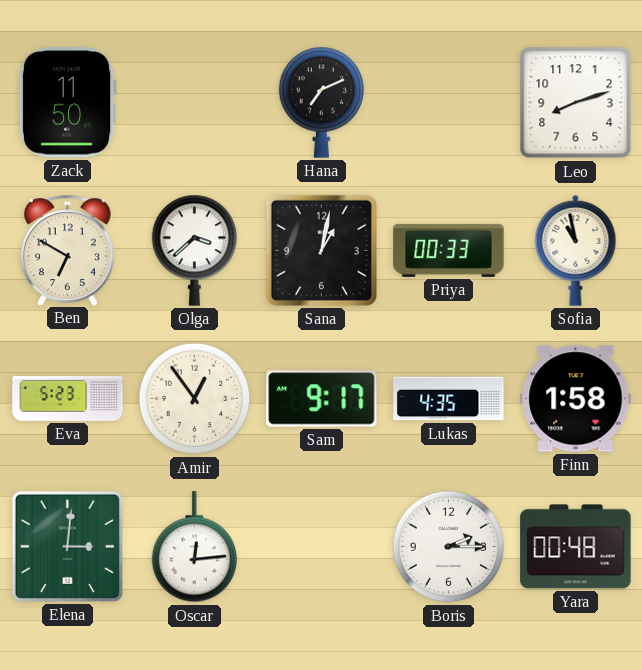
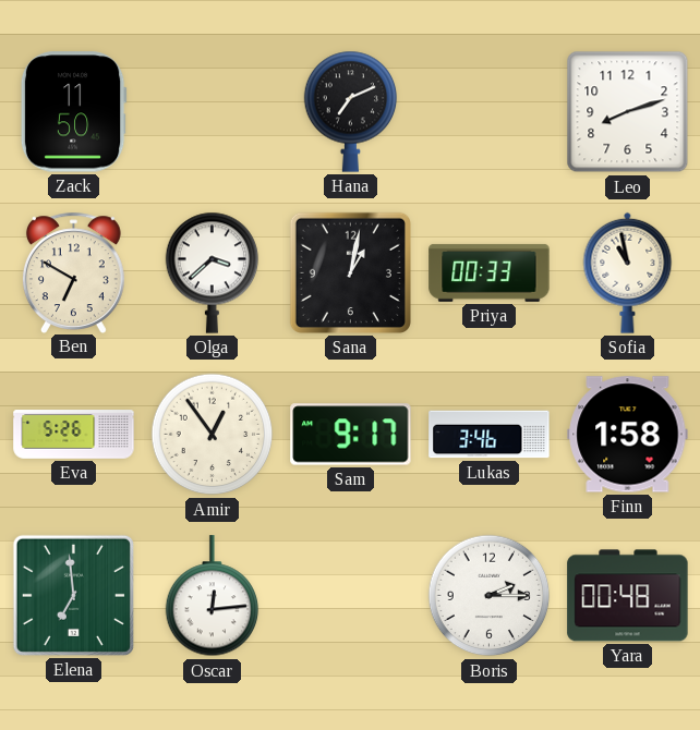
Eva: 5:23 -> 5:26 (74, 435)
Lukas: 4:35 -> 3:46 (490, 435)
Elena: 3:01 -> 6:59 (73, 595)
